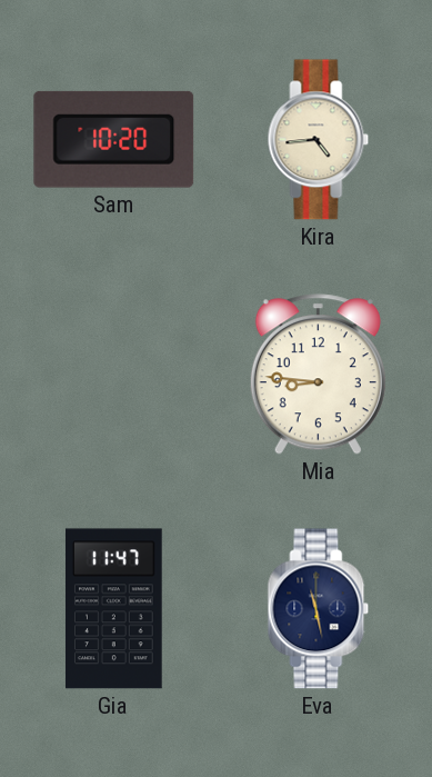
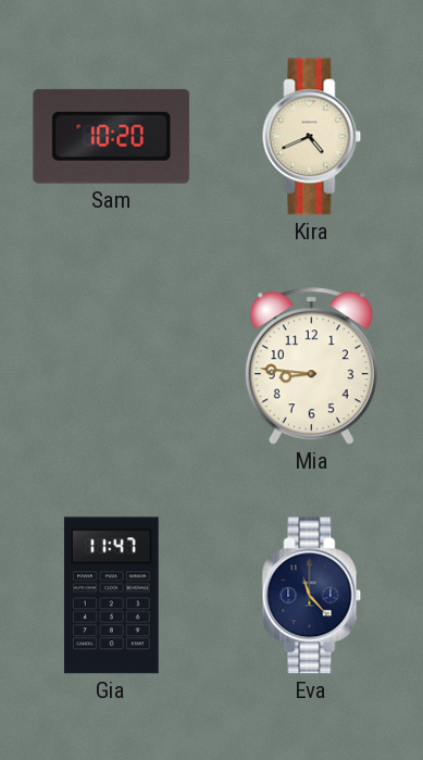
Kira: 4:44 -> 4:41 (312, 137)
Eva: 11:28 -> 11:23 (312, 596)
